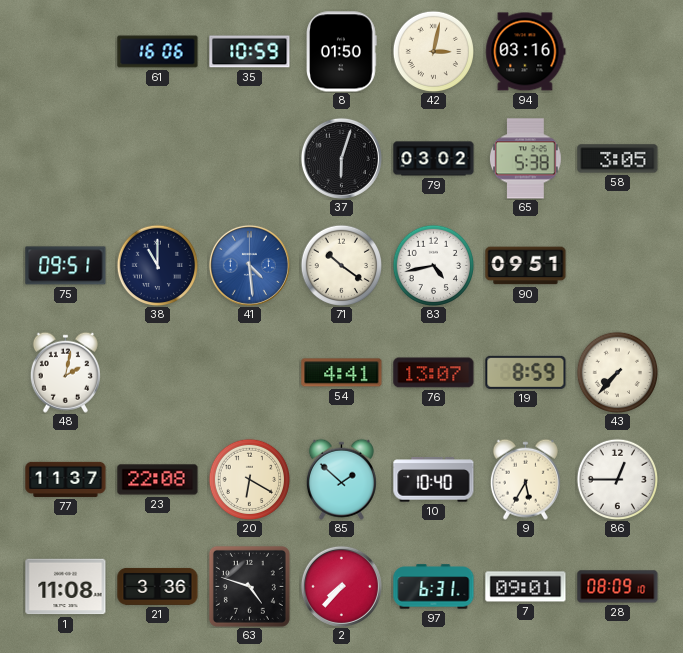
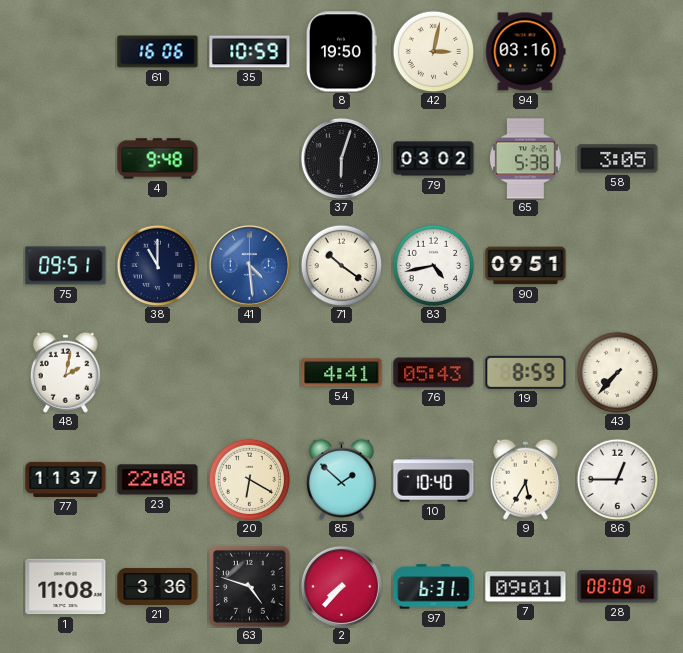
8: 01:50 -> 19:50 (342, 52)
4: none -> 9:48 (158, 159)
76: 13:07 -> 05:43 (434, 373)
